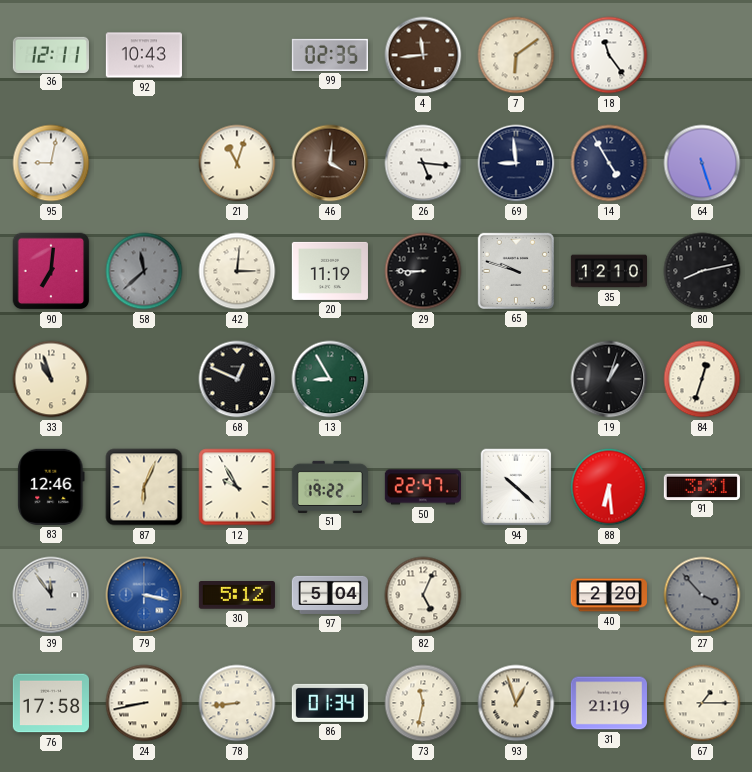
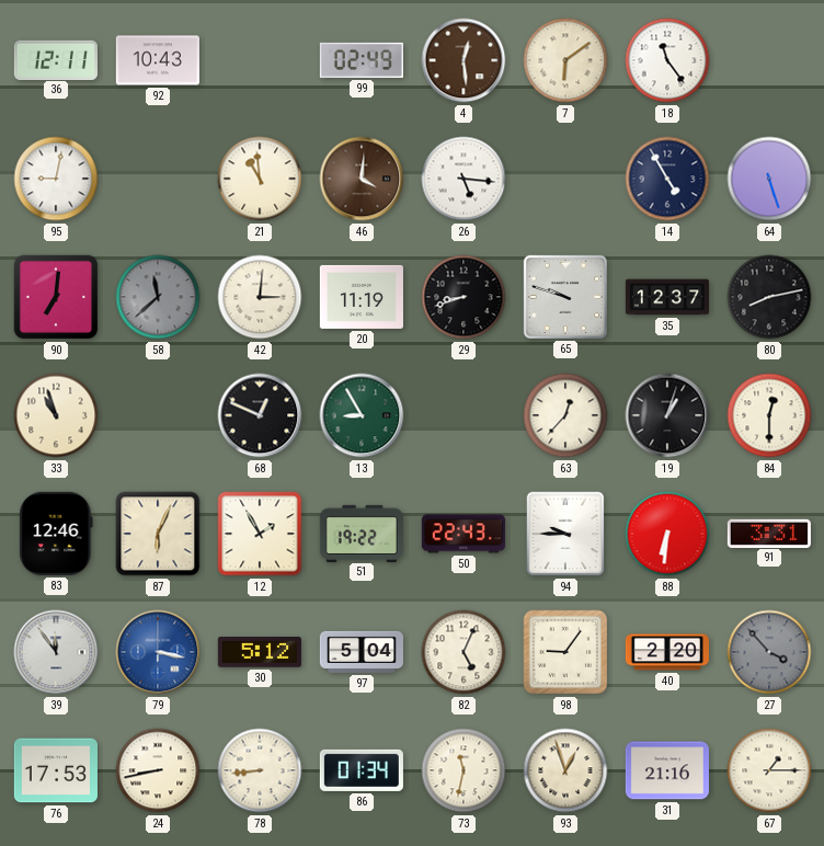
99: 02:35 -> 02:49 (362, 60)
4: 11:44 -> 12:29 (463, 60)
21: 11:03 -> 10:59 (260, 179)
69: 8:59 -> none (516, 163)
29: 8:45 -> 8:42 (463, 297)
35: 12:10 -> 12:37 (666, 297)
63: none -> 12:37 (565, 415)
84: 12:33 -> 12:30 (769, 415)
12: 9:55 -> 1:55 (260, 534)
50: 22:47 -> 22:43 (463, 534)
94: 10:22 -> 9:45 (565, 534)
88: 6:29 -> 6:31 (667, 534)
98: none -> 9:06 (565, 652)
76: 17:58 -> 17:53 (56, 770)
31: 21:19 -> 21:16 (667, 770)
